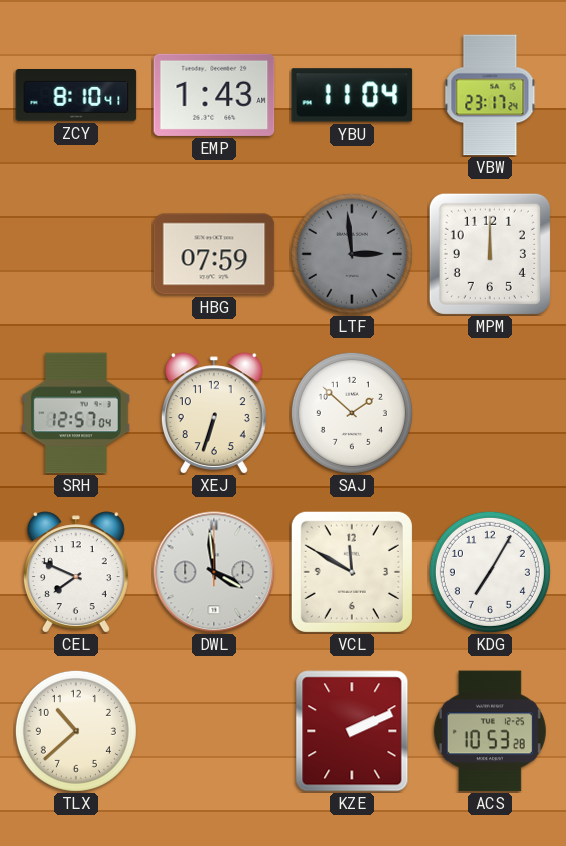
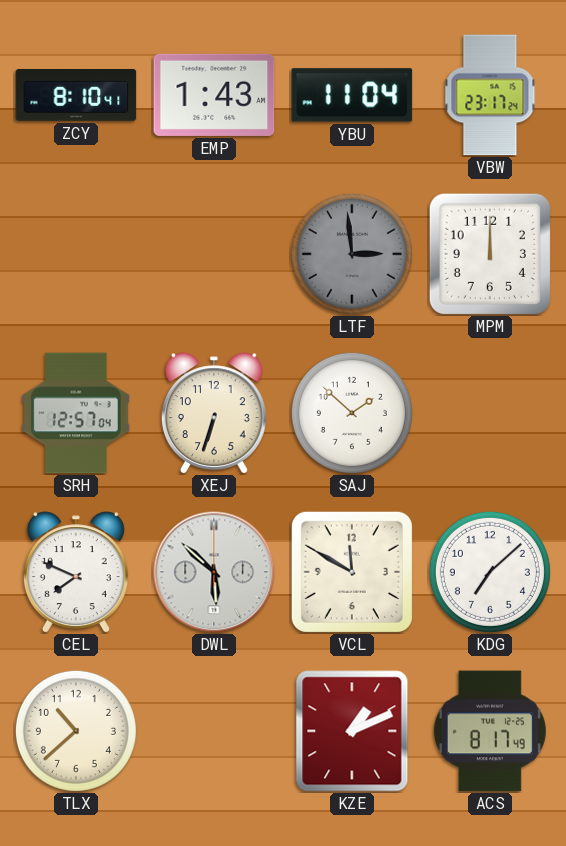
HBG: 07:59 -> none (214, 254)
DWL: 3:59 -> 5:52 (214, 572)
KDG: 7:05 -> 7:08 (490, 572)
KZE: 2:11 -> 1:11 (352, 731)
ACS: 10:53 -> 8:17 (490, 731)
